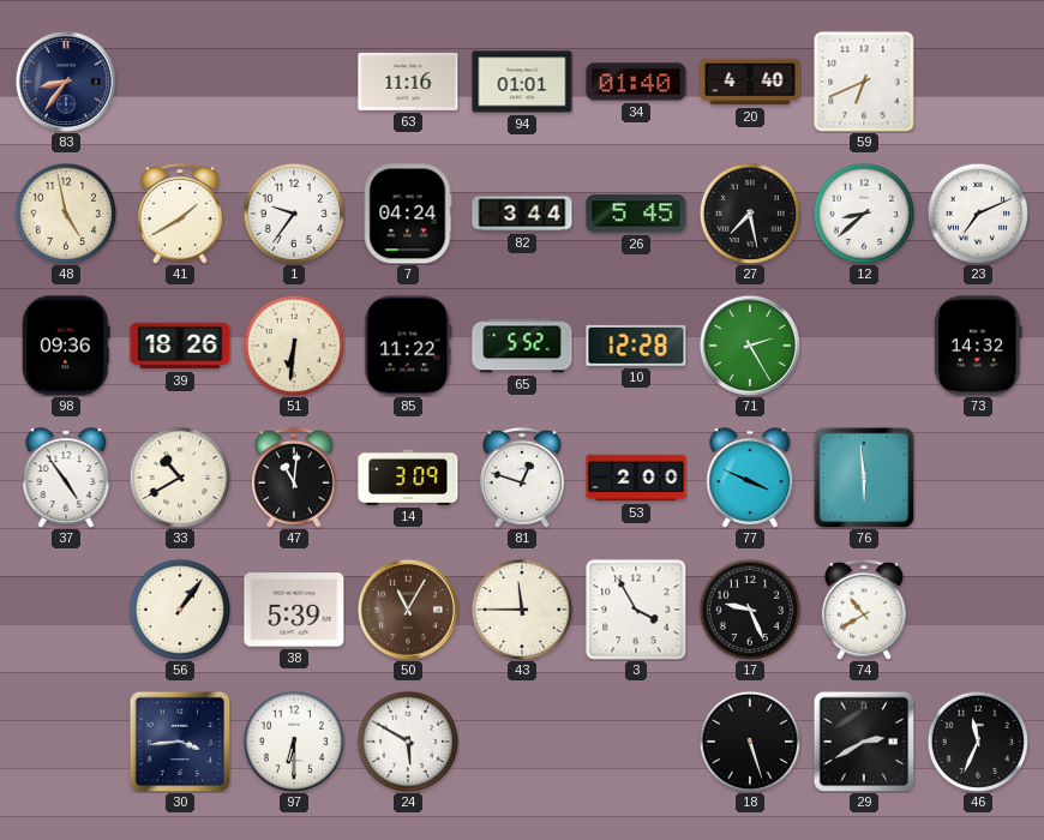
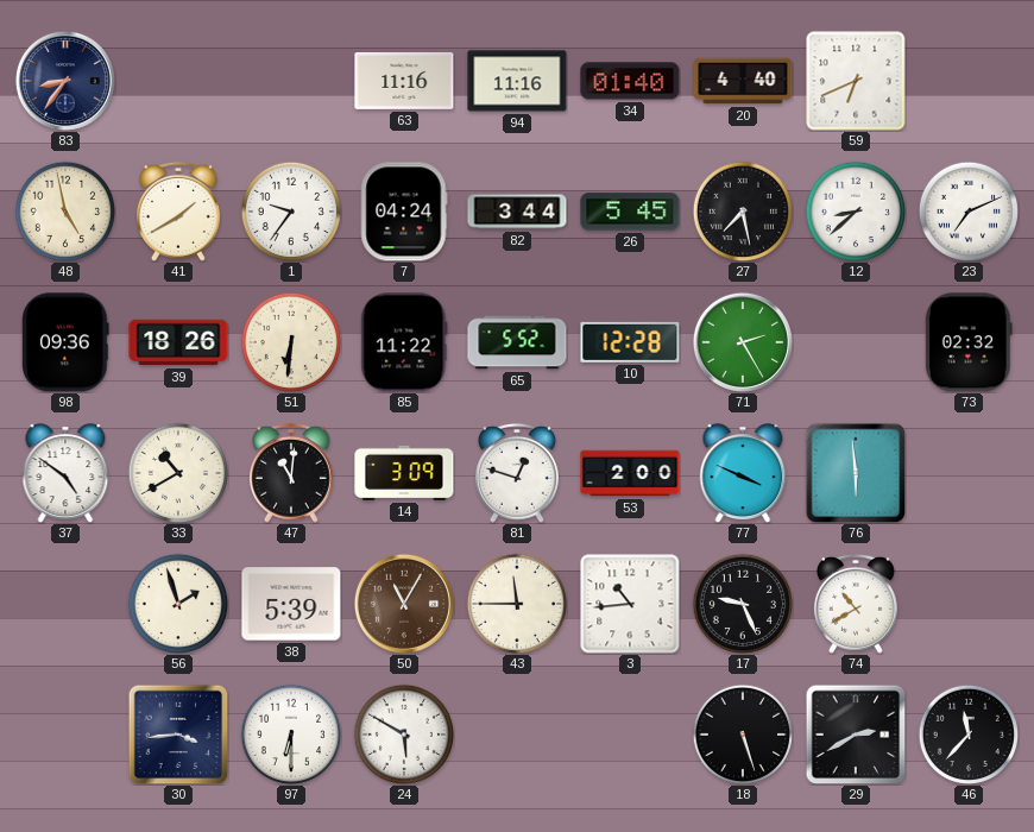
94: 01:01 -> 11:16 (517, 81)
73: 14:32 -> 02:32 (969, 342)
37: 4:54 -> 4:51 (65, 473)
56: 1:06 -> 1:57 (177, 603)
3: 3:55 -> 10:44 (630, 604)
46: 11:34 -> 11:37 (967, 733)
